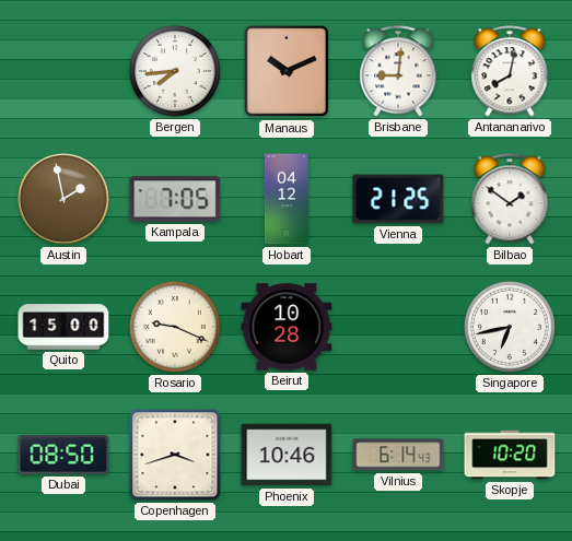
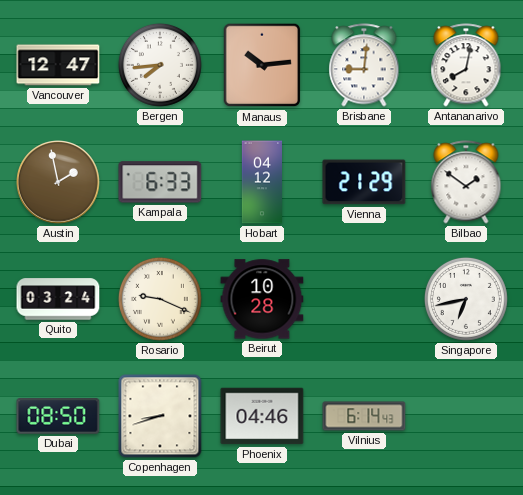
Vancouver: none -> 12:47 (58, 65)
Manaus: 10:11 -> 10:14 (262, 65)
Kampala: 7:05 -> 6:33 (160, 182)
Vienna: 21:25 -> 21:29 (364, 182)
Quito: 15:00 -> 03:24 (58, 299)
Copenhagen: 3:42 -> 8:42 (160, 416)
Phoenix: 10:46 -> 04:46 (262, 416)
Skopje: 10:20 -> none (510, 455)
